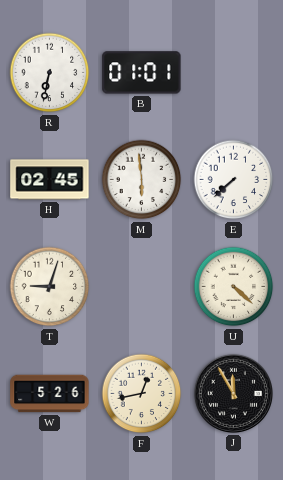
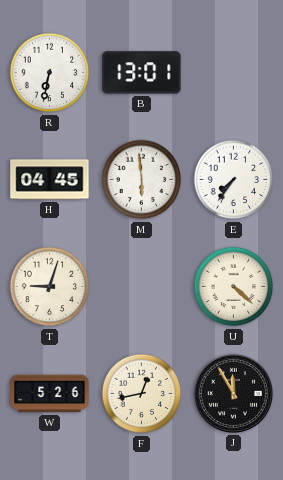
B: 01:01 -> 13:01 (142, 73)
H: 02:45 -> 04:45 (50, 180)
E: 7:38 -> 7:36 (234, 180)
